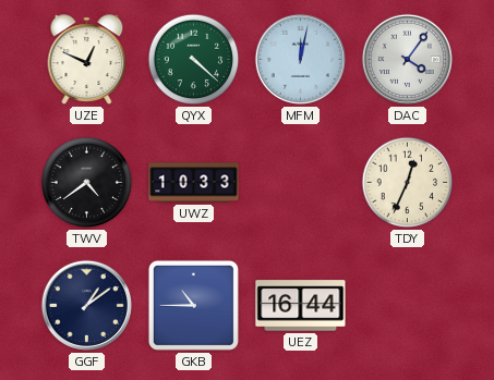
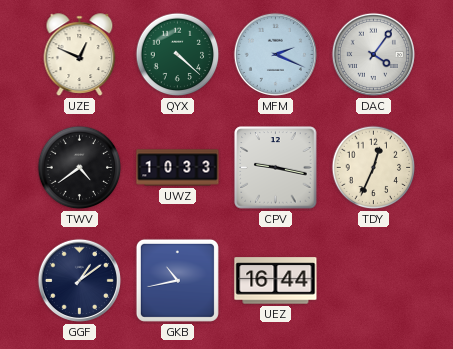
MFM: 12:02 -> 2:19 (275, 54)
CPV: none -> 9:17 (276, 168)
GKB: 10:45 -> 10:43 (177, 280)
